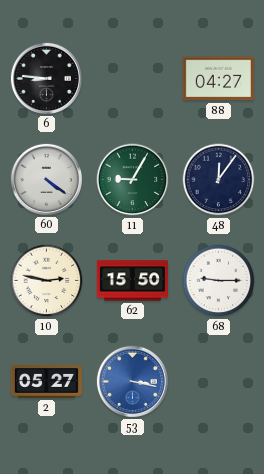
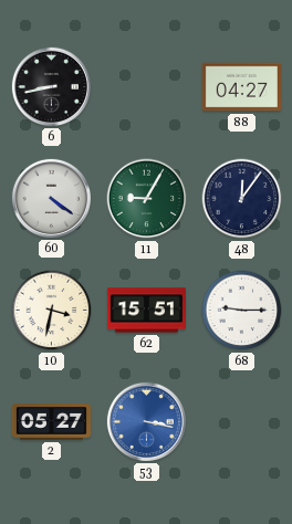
6: 8:46 -> 8:43 (51, 86)
10: 2:47 -> 3:32 (52, 311)
62: 15:50 -> 15:51 (146, 311)
